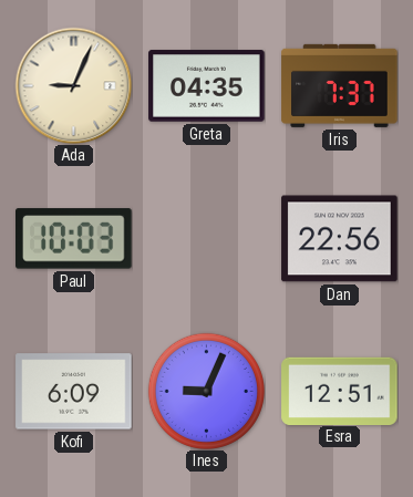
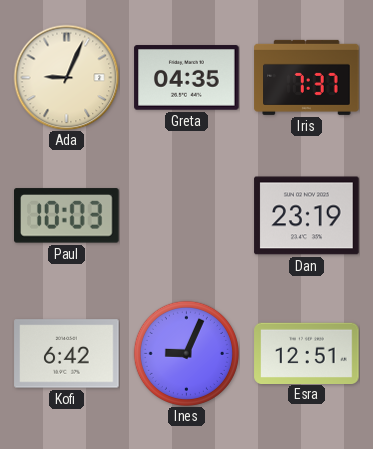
Dan: 22:56 -> 23:19 (307, 216)
Kofi: 6:09 -> 6:42 (67, 354)
